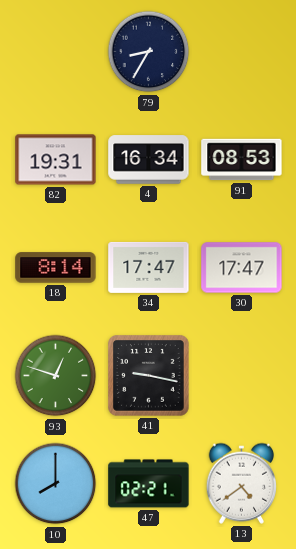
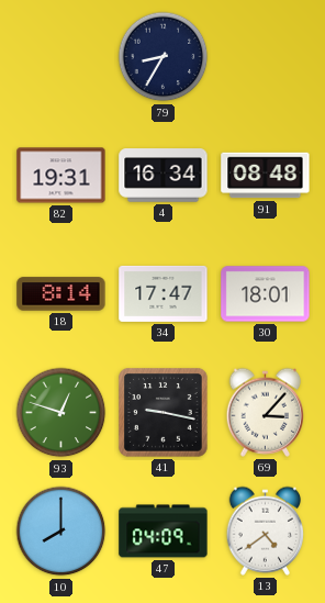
91: 08:53 -> 08:48 (266, 176)
30: 17:47 -> 18:01 (266, 294)
69: none -> 3:07 (266, 412)
47: 02:21 -> 04:09 (164, 532)
